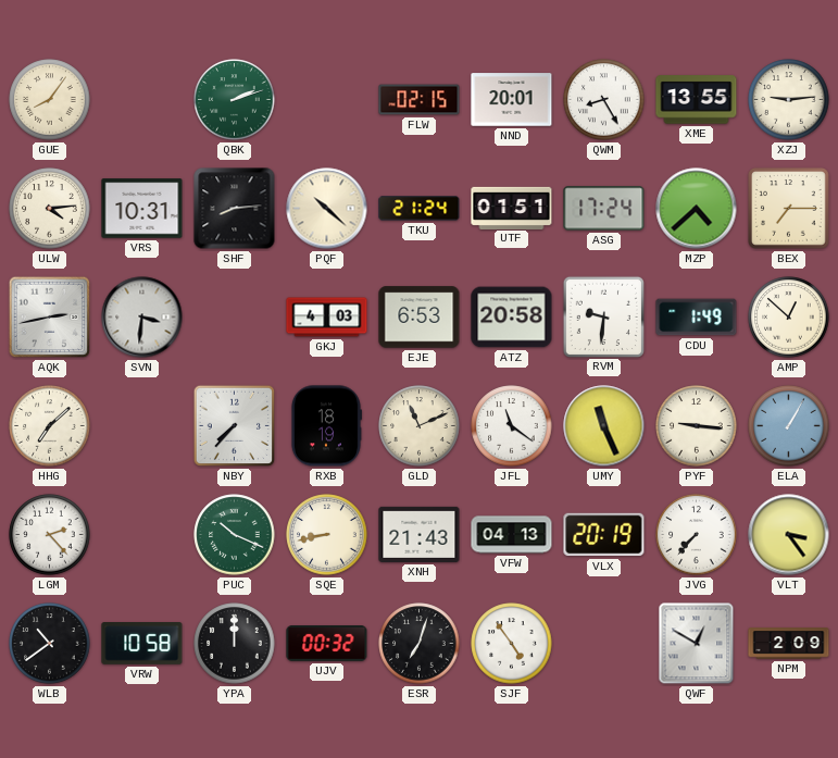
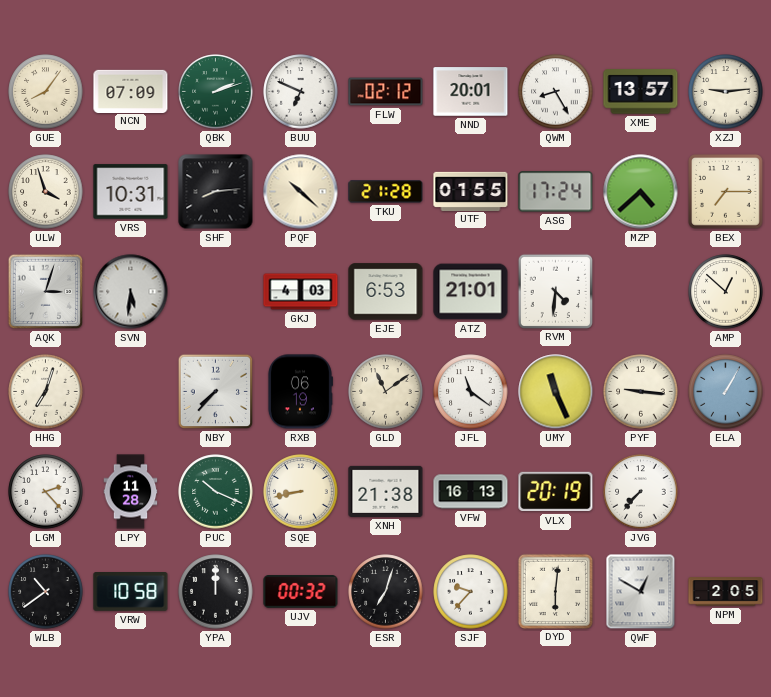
NCN: none -> 07:09 (131, 91)
BUU: none -> 6:49 (301, 92)
FLW: 02:15 -> 02:12 (386, 92)
XME: 13:55 -> 13:57 (641, 92)
ULW: 4:14 -> 3:57 (46, 192)
TKU: 21:24 -> 21:28 (386, 192)
UTF: 01:51 -> 01:55 (471, 191)
AQK: 2:43 -> 3:03 (46, 292)
SVN: 3:31 -> 5:31 (131, 292)
ATZ: 20:58 -> 21:01 (471, 292)
RVM: 9:31 -> 4:31 (555, 291)
CDU: 1:49 -> none (697, 318)
HHG: 7:08 -> 7:03 (46, 392)
RXB: 18:19 -> 06:19 (300, 392)
GLD: 11:11 -> 11:09 (386, 392)
LPY: none -> 11:28 (131, 492)
XNH: 21:43 -> 21:38 (386, 491)
VFW: 04:13 -> 16:13 (471, 492)
VLT: 3:24 -> none (789, 535)
SJF: 4:54 -> 9:37 (471, 592)
DYD: none -> 6:01 (555, 591)
NPM: 2:09 -> 2:05 (726, 592)
